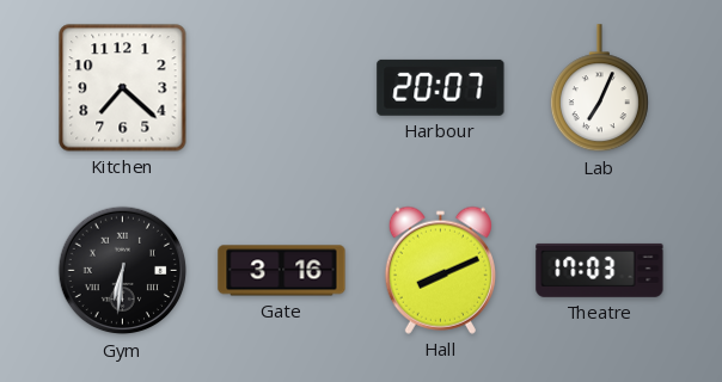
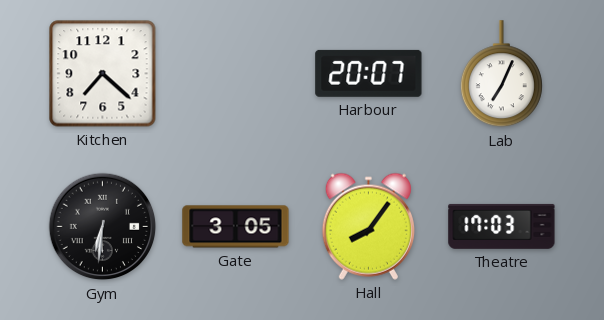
Gate: 3:16 -> 3:05 (236, 227)
Hall: 8:11 -> 8:06 (368, 226)
